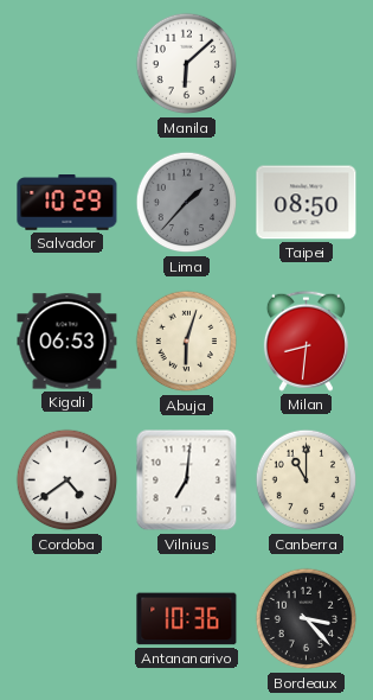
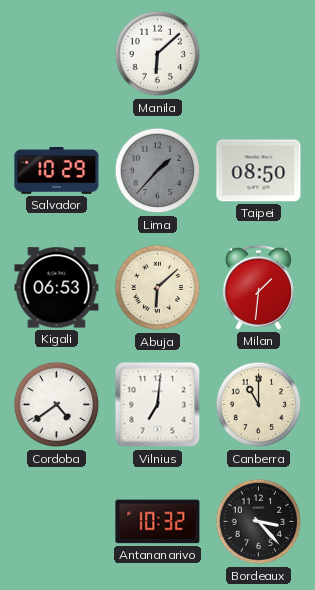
Abuja: 6:03 -> 6:08 (158, 288)
Milan: 8:31 -> 1:31 (258, 287)
Antananarivo: 10:36 -> 10:32 (158, 522)
